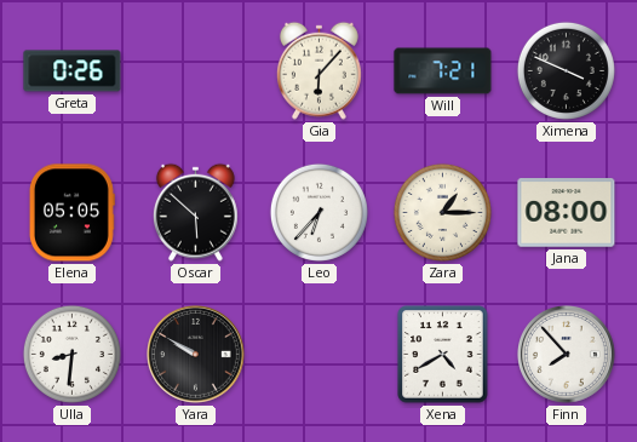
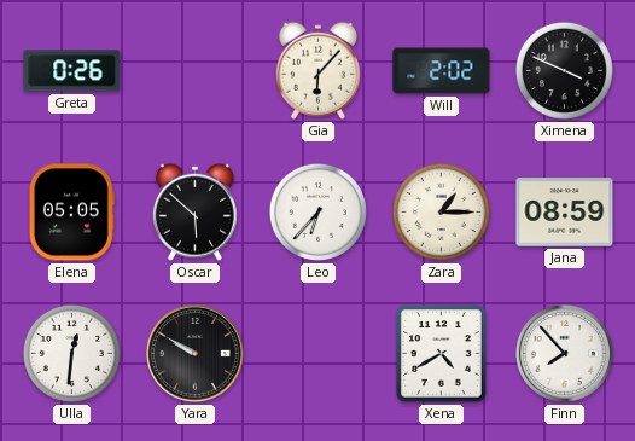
Will: 7:21 -> 2:02 (442, 71)
Jana: 08:00 -> 08:59 (565, 213)
Ulla: 8:31 -> 12:31 (71, 353)
